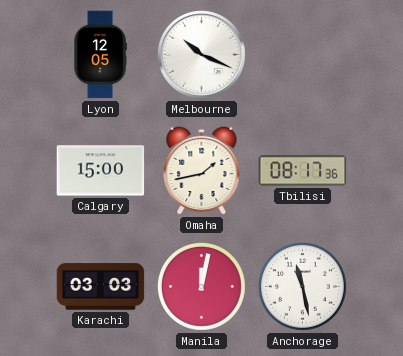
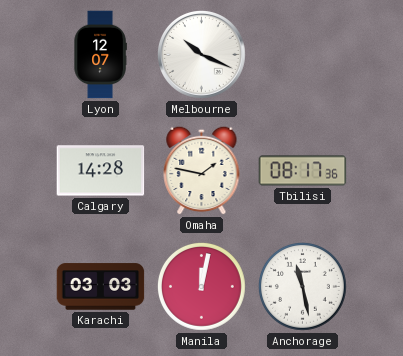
Lyon: 12:05 -> 12:07 (100, 55)
Calgary: 15:00 -> 14:28 (101, 171)
Omaha: 1:43 -> 1:47 (202, 170)
